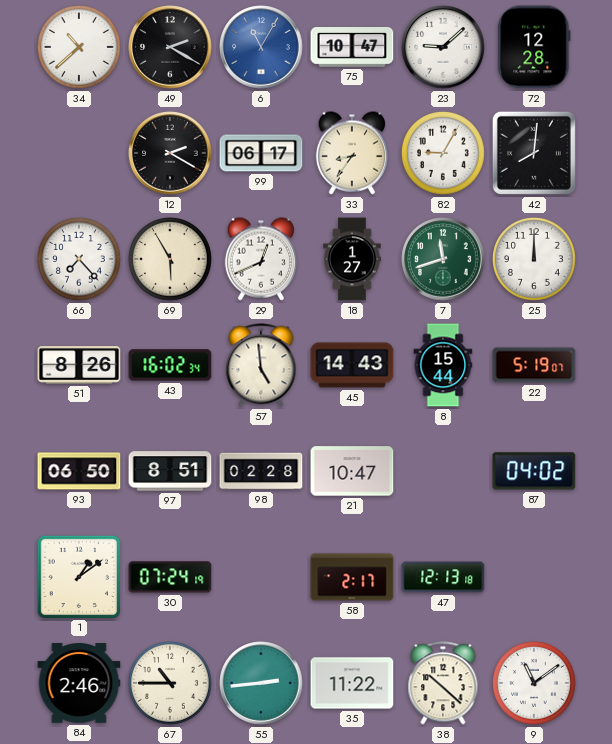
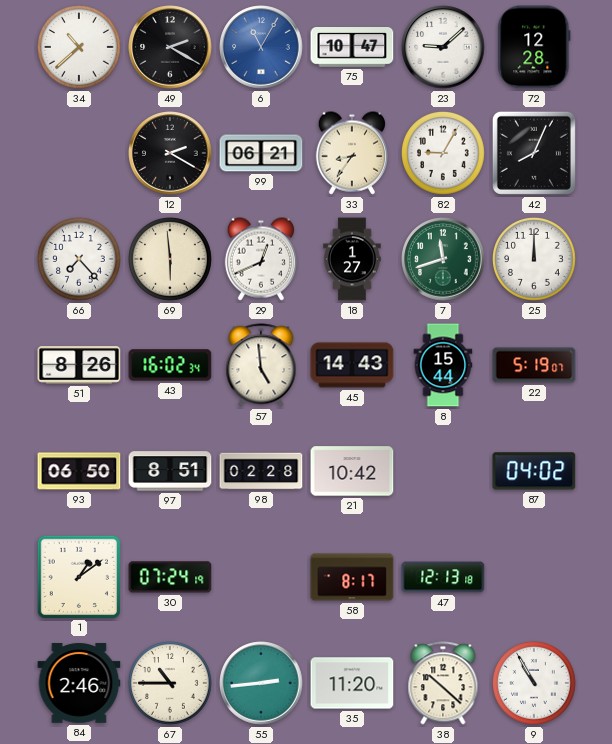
99: 06:17 -> 06:21 (261, 153)
42: 8:01 -> 8:04 (534, 153)
69: 5:55 -> 5:59 (171, 260)
21: 10:47 -> 10:42 (352, 471)
58: 2:17 -> 8:17 (352, 577)
35: 11:22 -> 11:20 (352, 683)
9: 11:09 -> 10:55 (535, 684)
